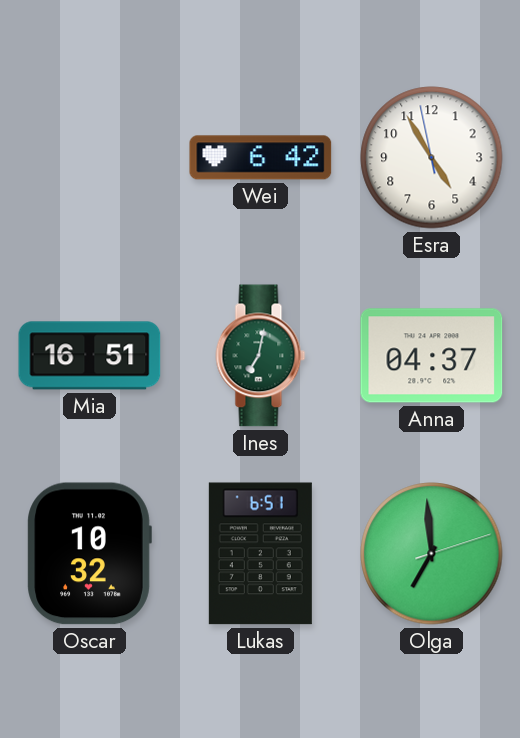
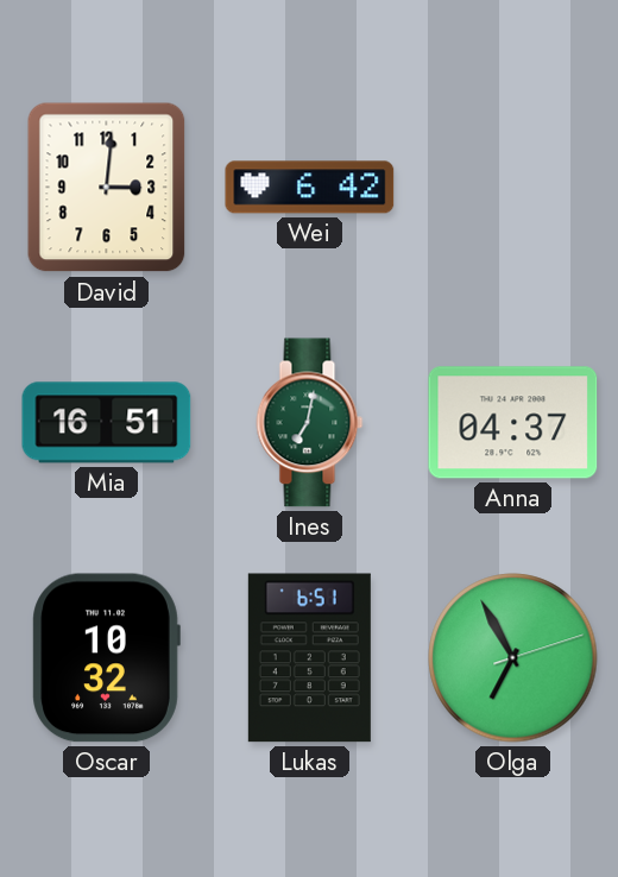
David: none -> 3:01 (107, 188)
Esra: 4:54 -> none (432, 158)
Olga: 6:59 -> 6:55 (513, 658)
